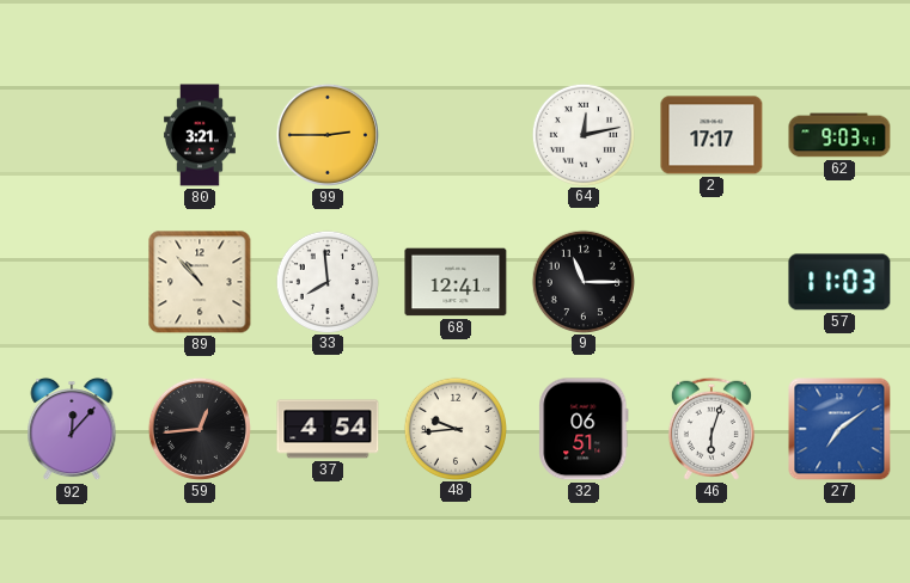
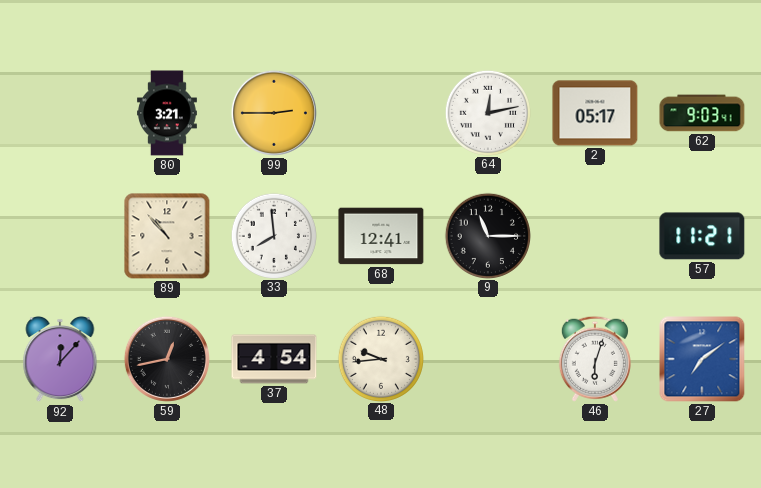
2: 17:17 -> 05:17 (595, 113)
57: 11:03 -> 11:21 (702, 236)
59: 12:44 -> 12:43 (167, 359)
32: 06:51 -> none (584, 429)
